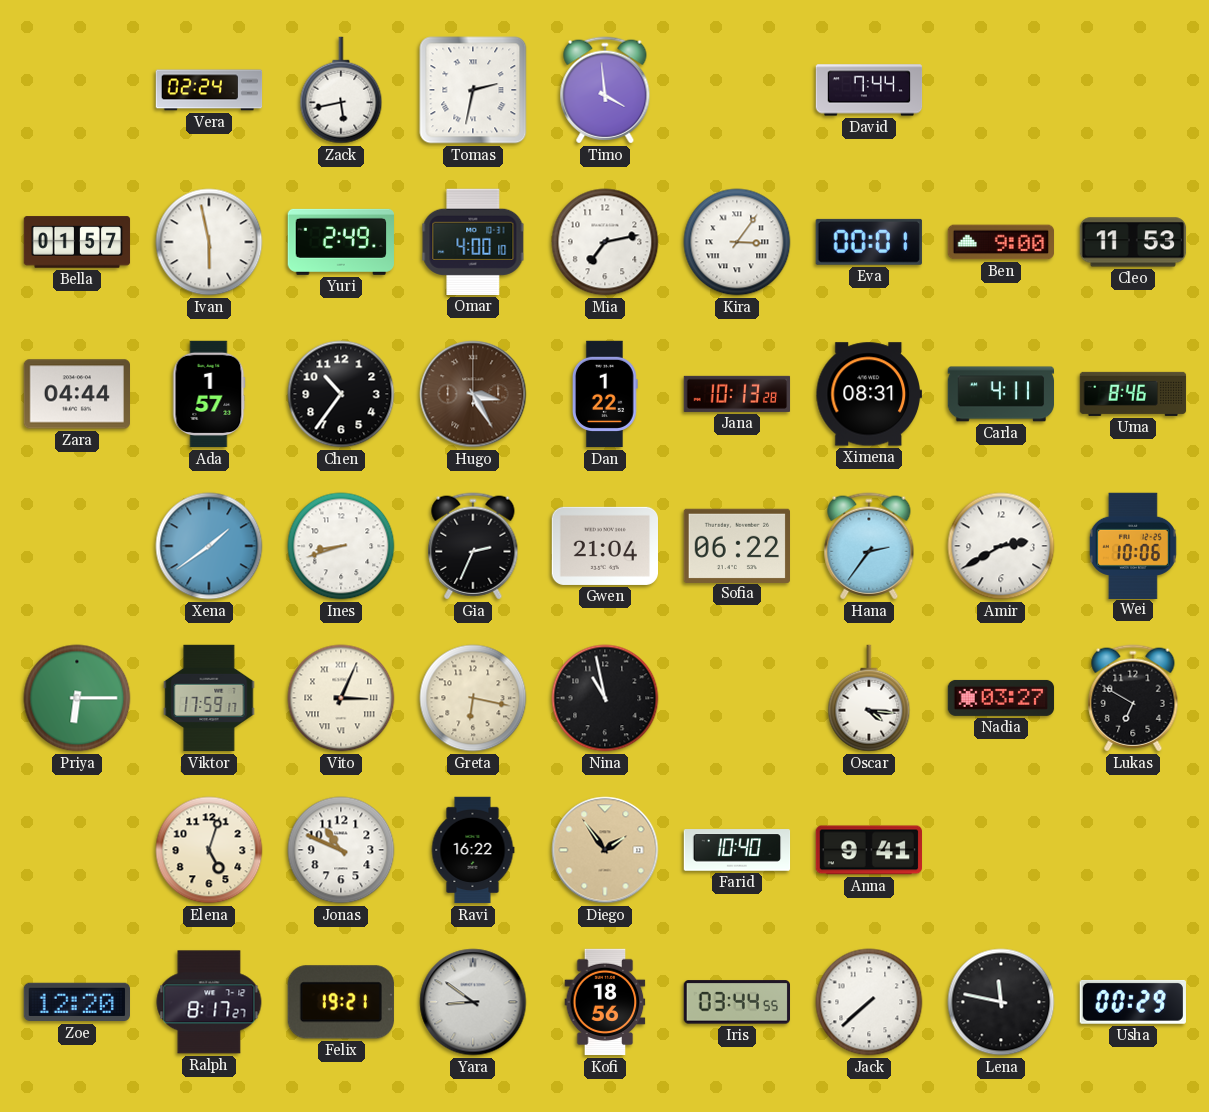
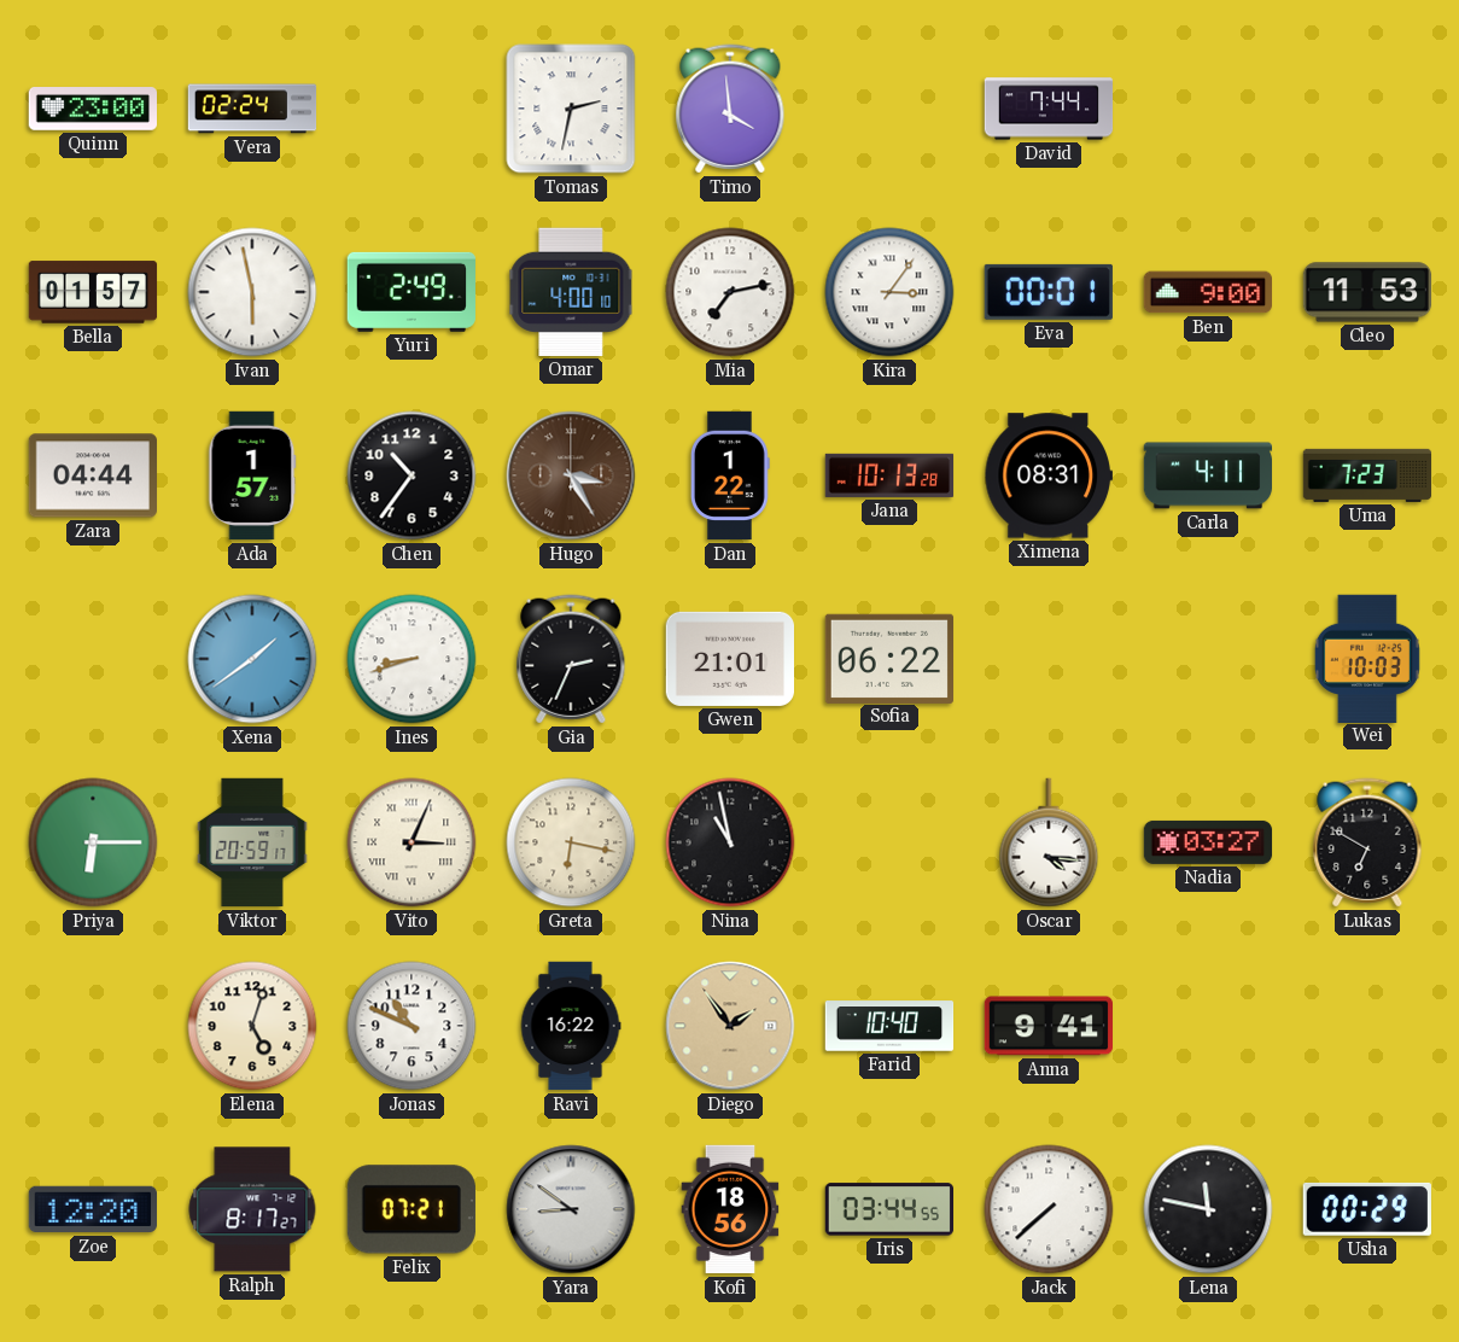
Quinn: none -> 23:00 (93, 110)
Zack: 5:43 -> none (341, 90)
Uma: 8:46 -> 7:23 (1367, 475)
Gwen: 21:04 -> 21:01 (729, 659)
Hana: 2:36 -> none (869, 546)
Amir: 2:40 -> none (1001, 546)
Wei: 10:06 -> 10:03 (1367, 658)
Viktor: 17:59 -> 20:59 (252, 842)
Felix: 19:21 -> 07:21 (412, 1209)
